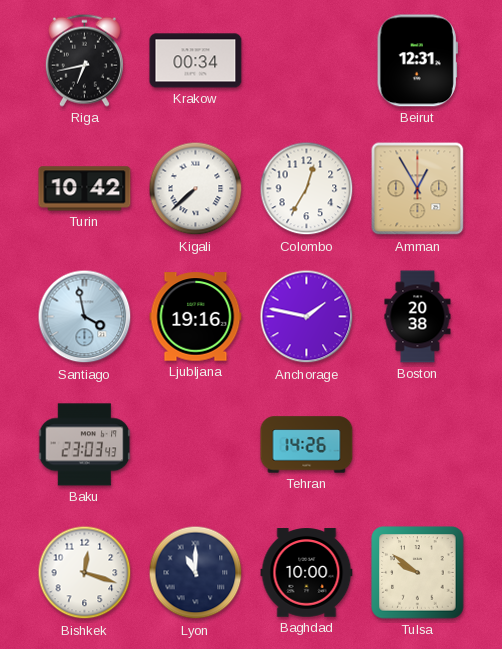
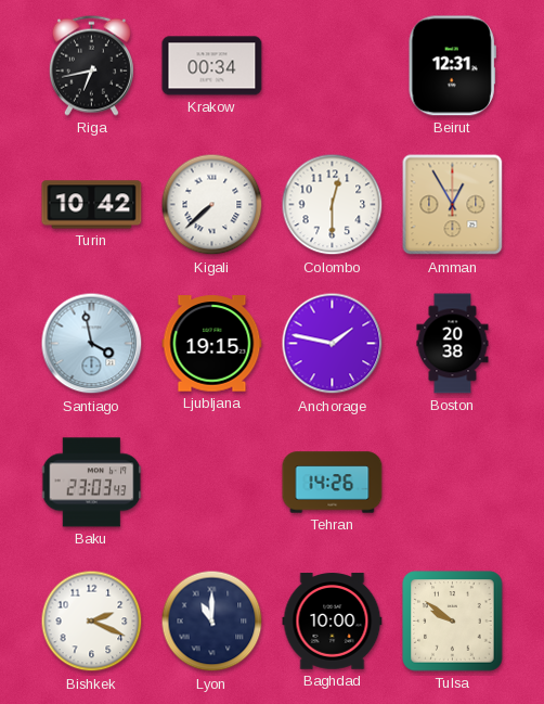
Colombo: 12:35 -> 12:30 (333, 205)
Ljubljana: 19:16 -> 19:15 (212, 344)
Bishkek: 12:18 -> 2:19 (92, 622)
